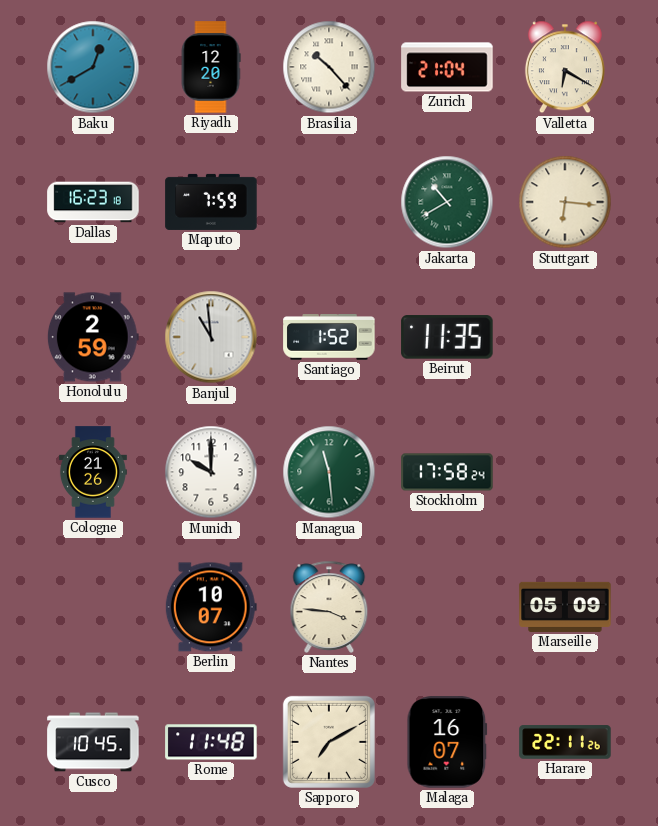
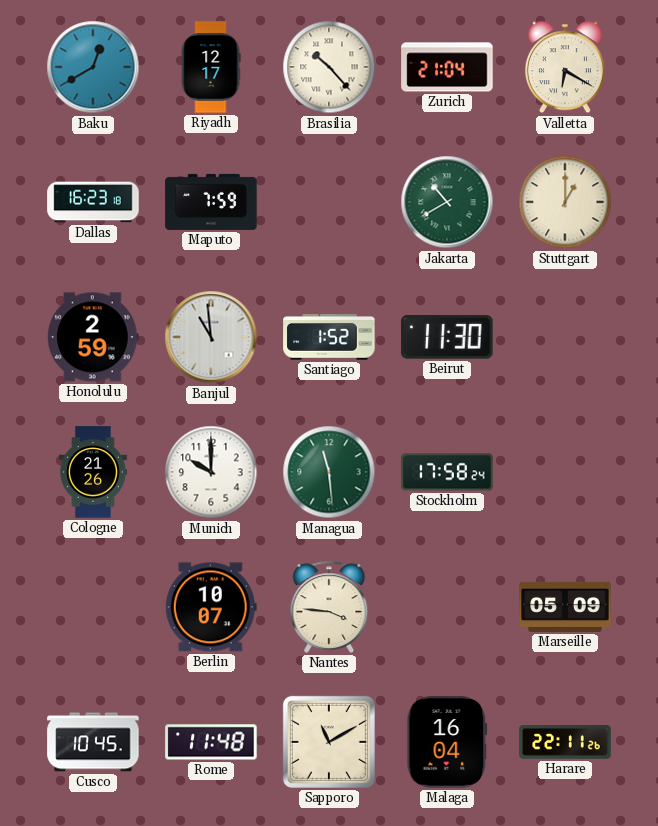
Riyadh: 12:20 -> 12:17 (211, 67)
Stuttgart: 6:16 -> 1:00 (565, 202)
Beirut: 11:35 -> 11:30 (447, 337)
Sapporo: 7:10 -> 11:10 (329, 742)
Malaga: 16:07 -> 16:04 (447, 742)
